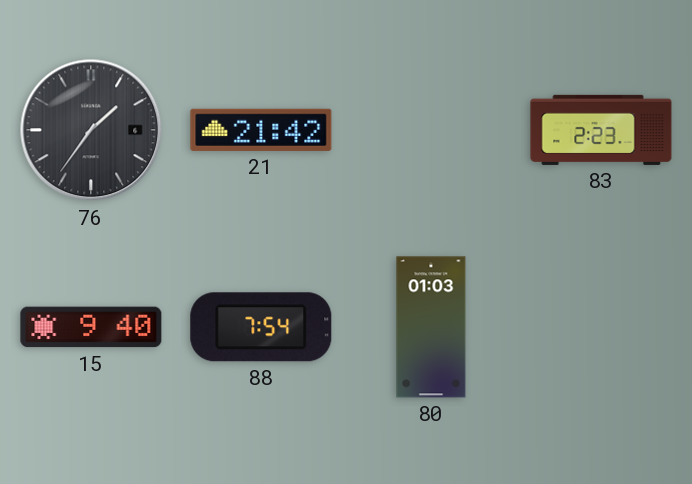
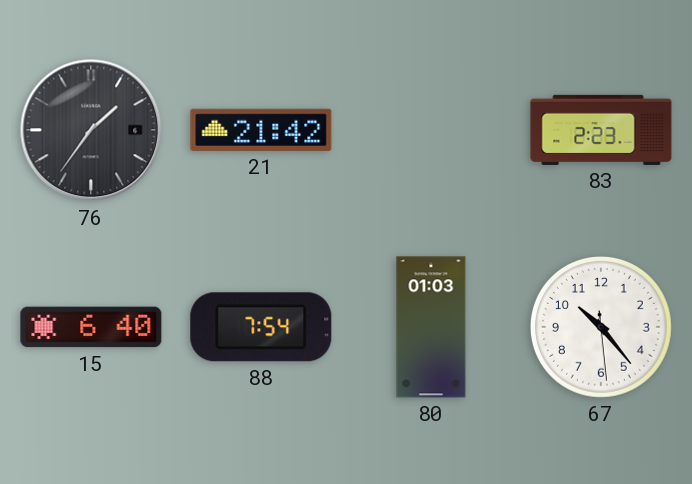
15: 9:40 -> 6:40 (91, 327)
67: none -> 10:23 (601, 327)
